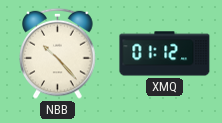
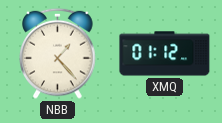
NBB: 10:23 -> 1:23 (58, 53)
